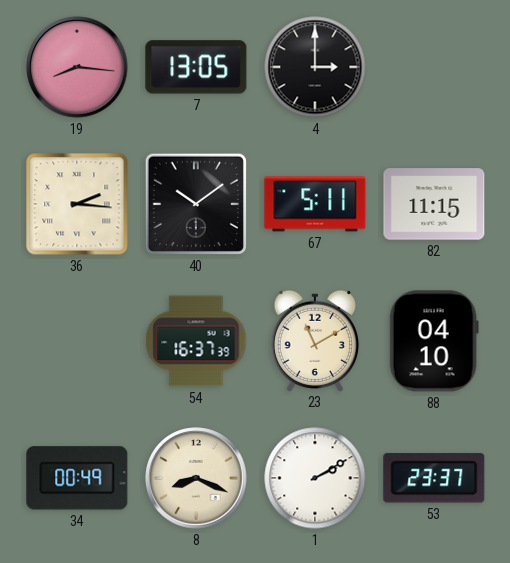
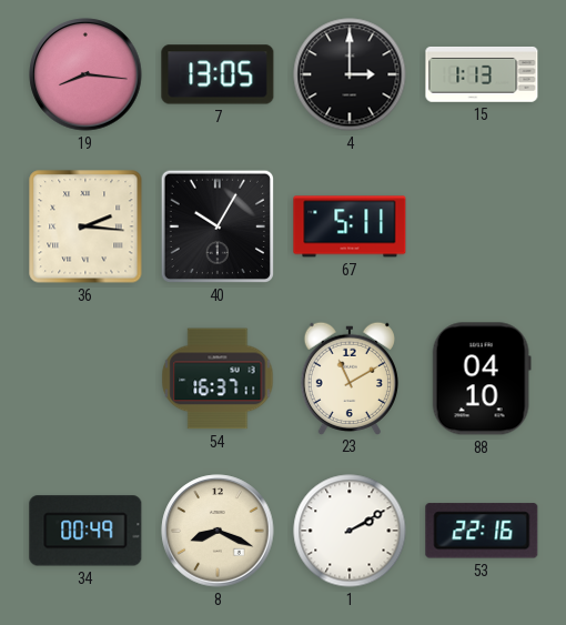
15: none -> 1:13 (482, 74)
40: 10:09 -> 10:05 (218, 226)
82: 11:15 -> none (434, 204)
54: 16:37:39 -> 16:37:11 (218, 379)
53: 23:37 -> 22:16 (482, 531)
